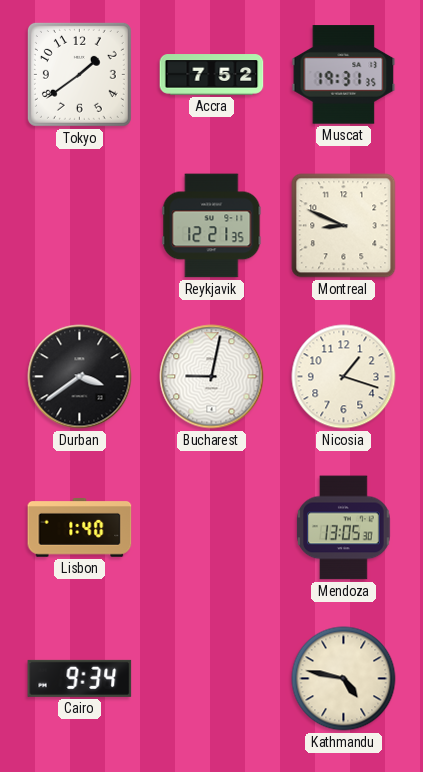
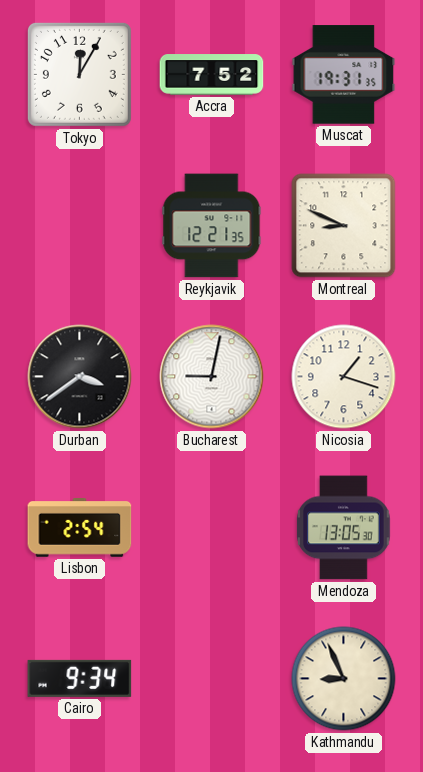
Tokyo: 1:39 -> 12:05 (79, 74)
Lisbon: 1:40 -> 2:54 (80, 528)
Kathmandu: 4:47 -> 8:56 (344, 679)
